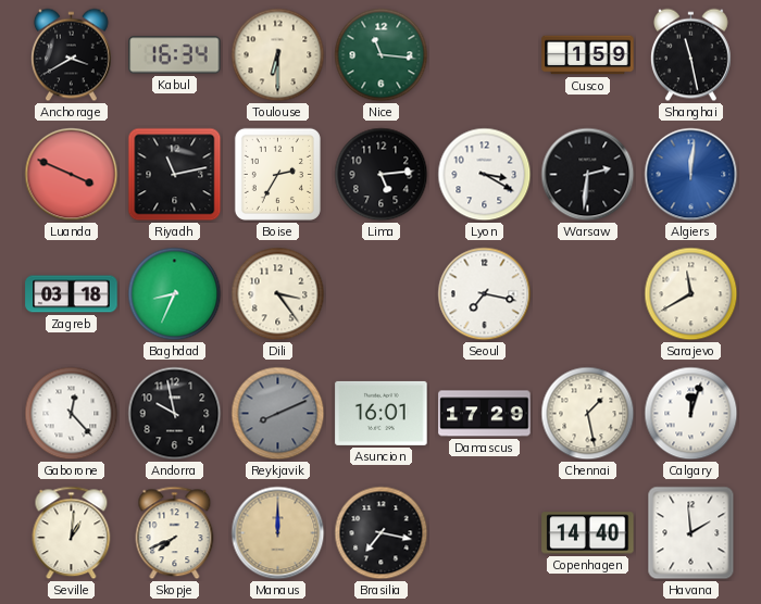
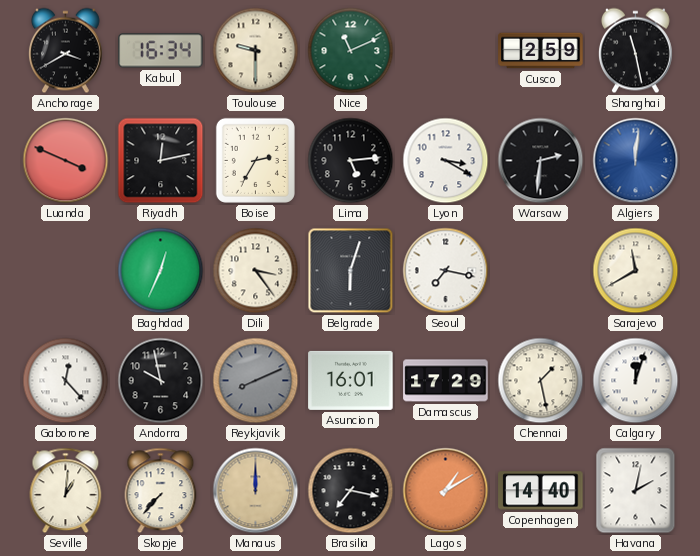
Toulouse: 6:30 -> 9:30 (256, 51)
Nice: 11:16 -> 11:11 (351, 51)
Cusco: 1:59 -> 2:59 (541, 51)
Riyadh: 11:13 -> 12:13 (161, 161)
Zagreb: 03:18 -> none (72, 294)
Baghdad: 8:34 -> 12:34 (161, 271)
Belgrade: none -> 6:03 (351, 271)
Skopje: 7:41 -> 7:37 (161, 491)
Lagos: none -> 1:10 (446, 491)
Havana: 1:59 -> 2:02 (636, 491)
